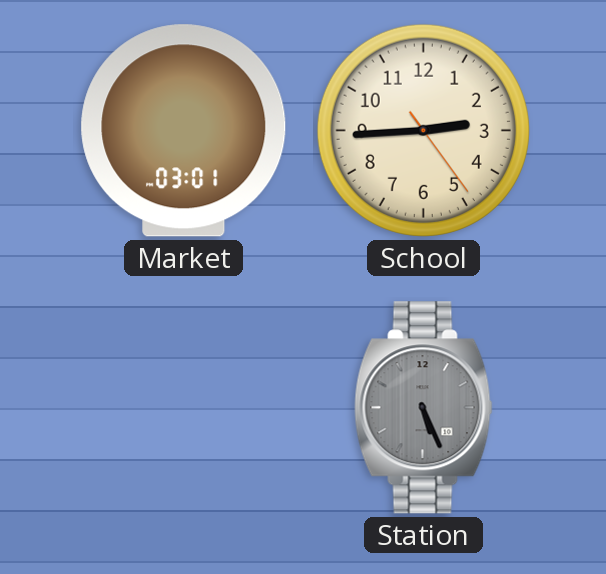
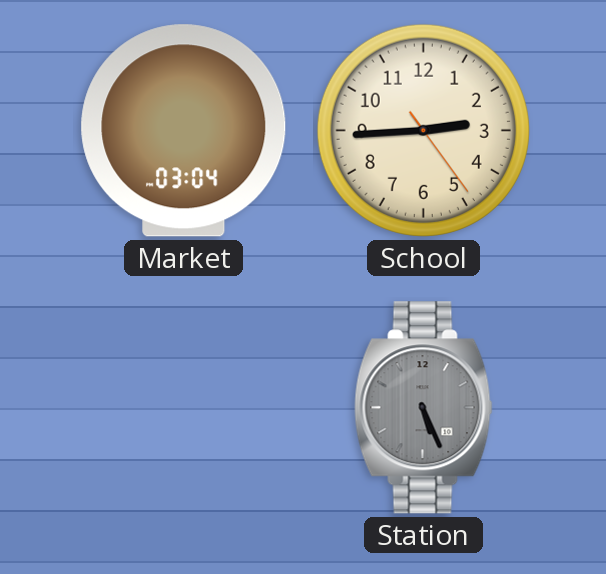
Market: 03:01 -> 03:04 (184, 131)
